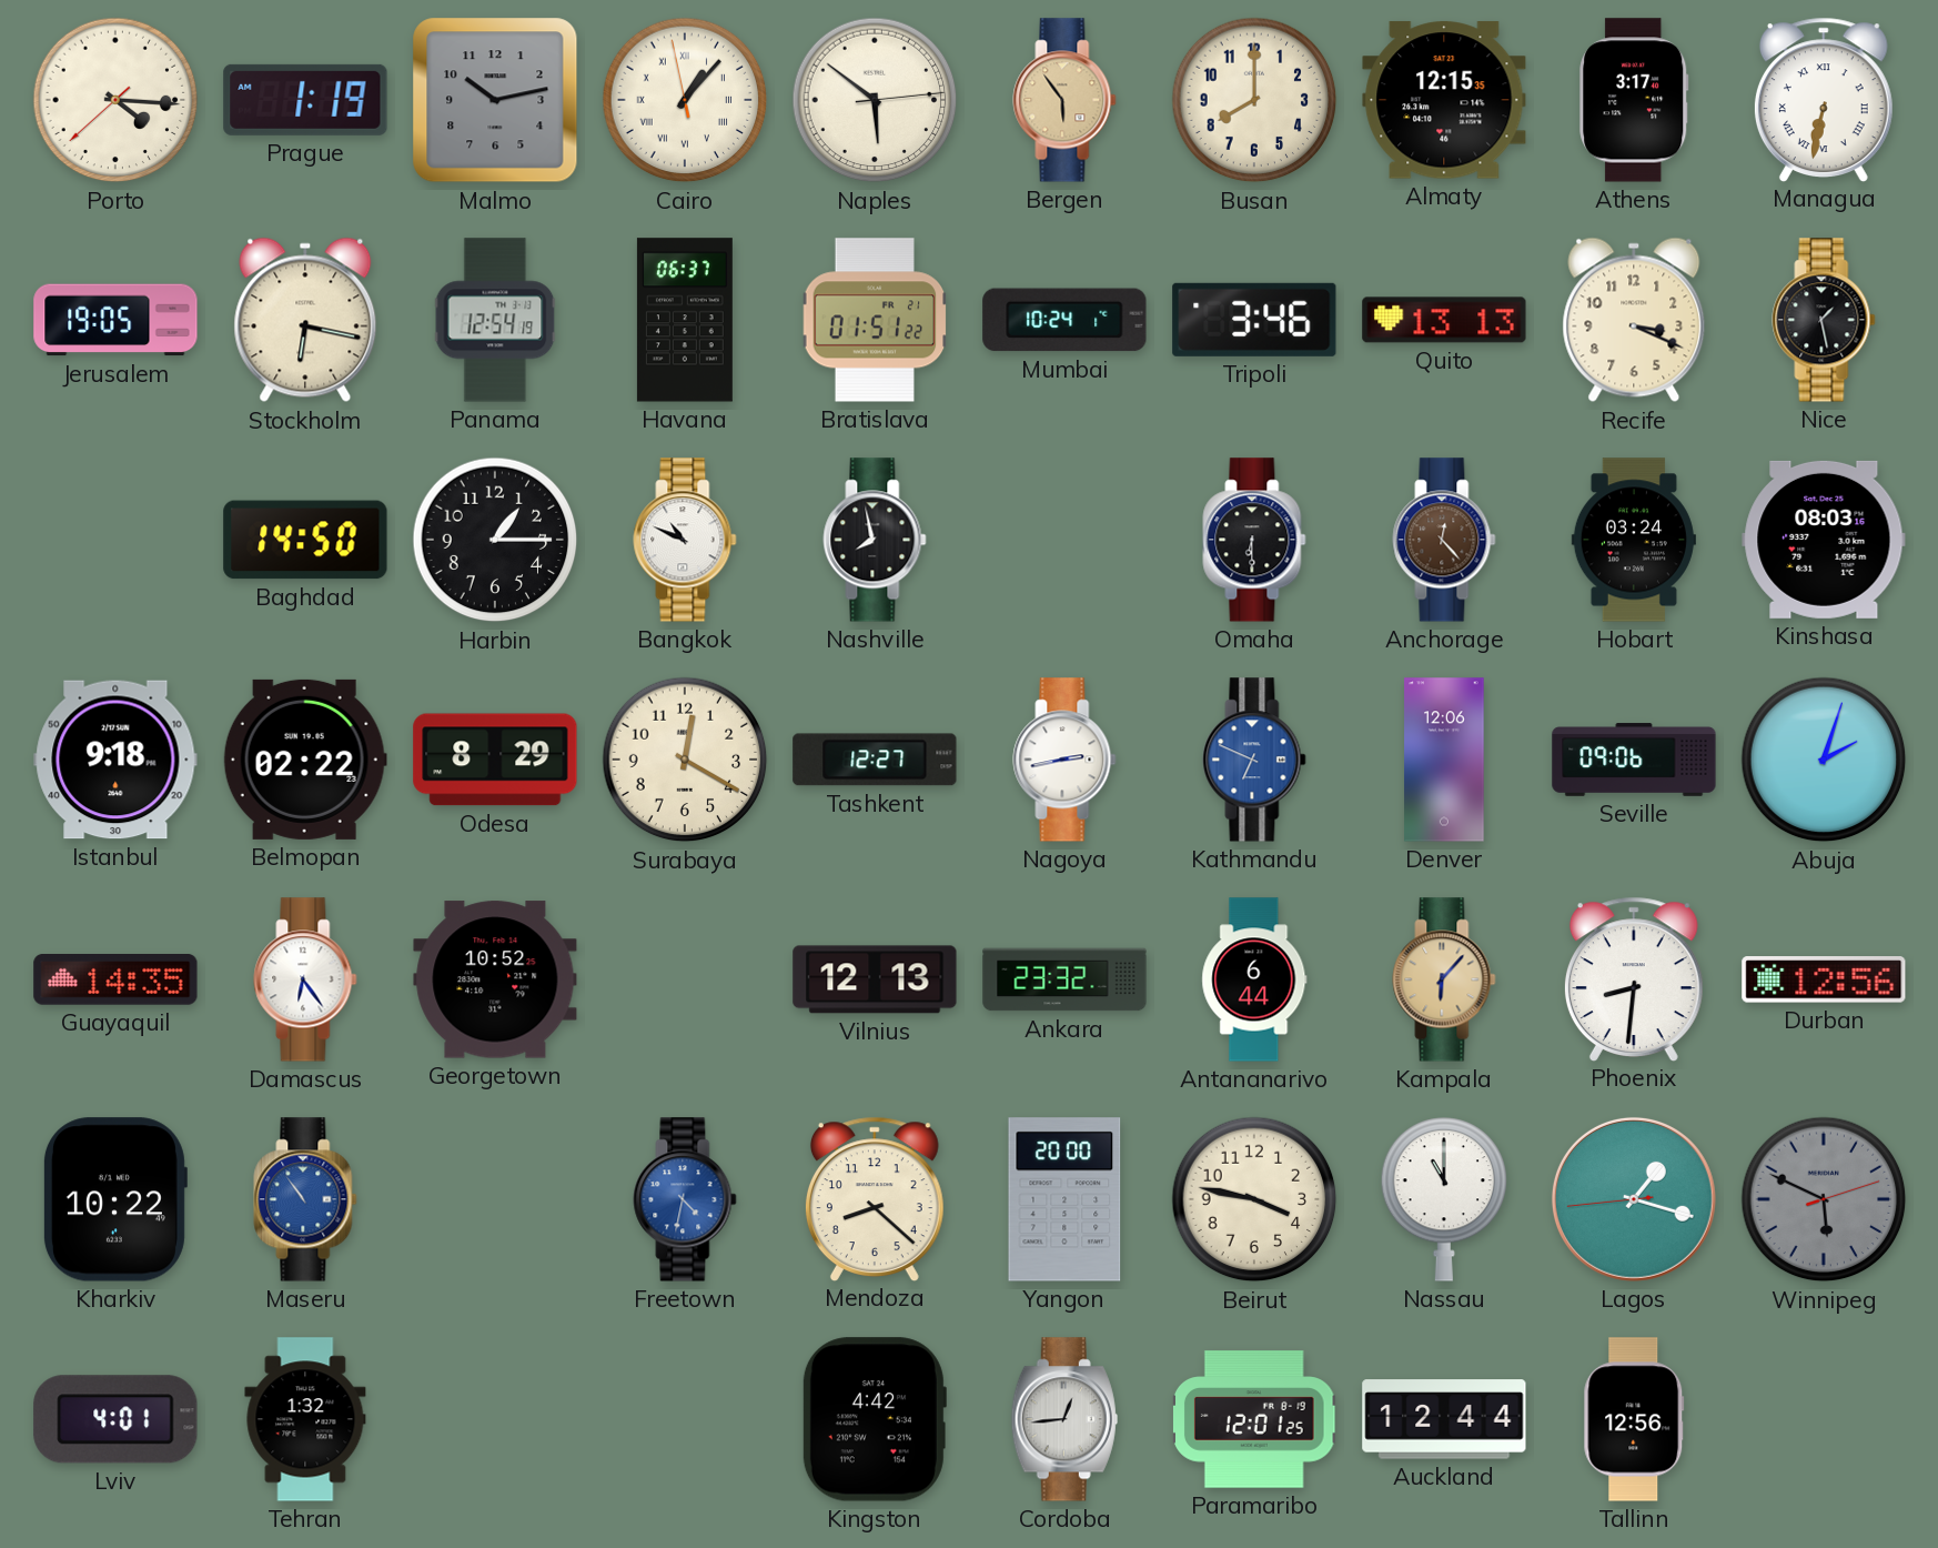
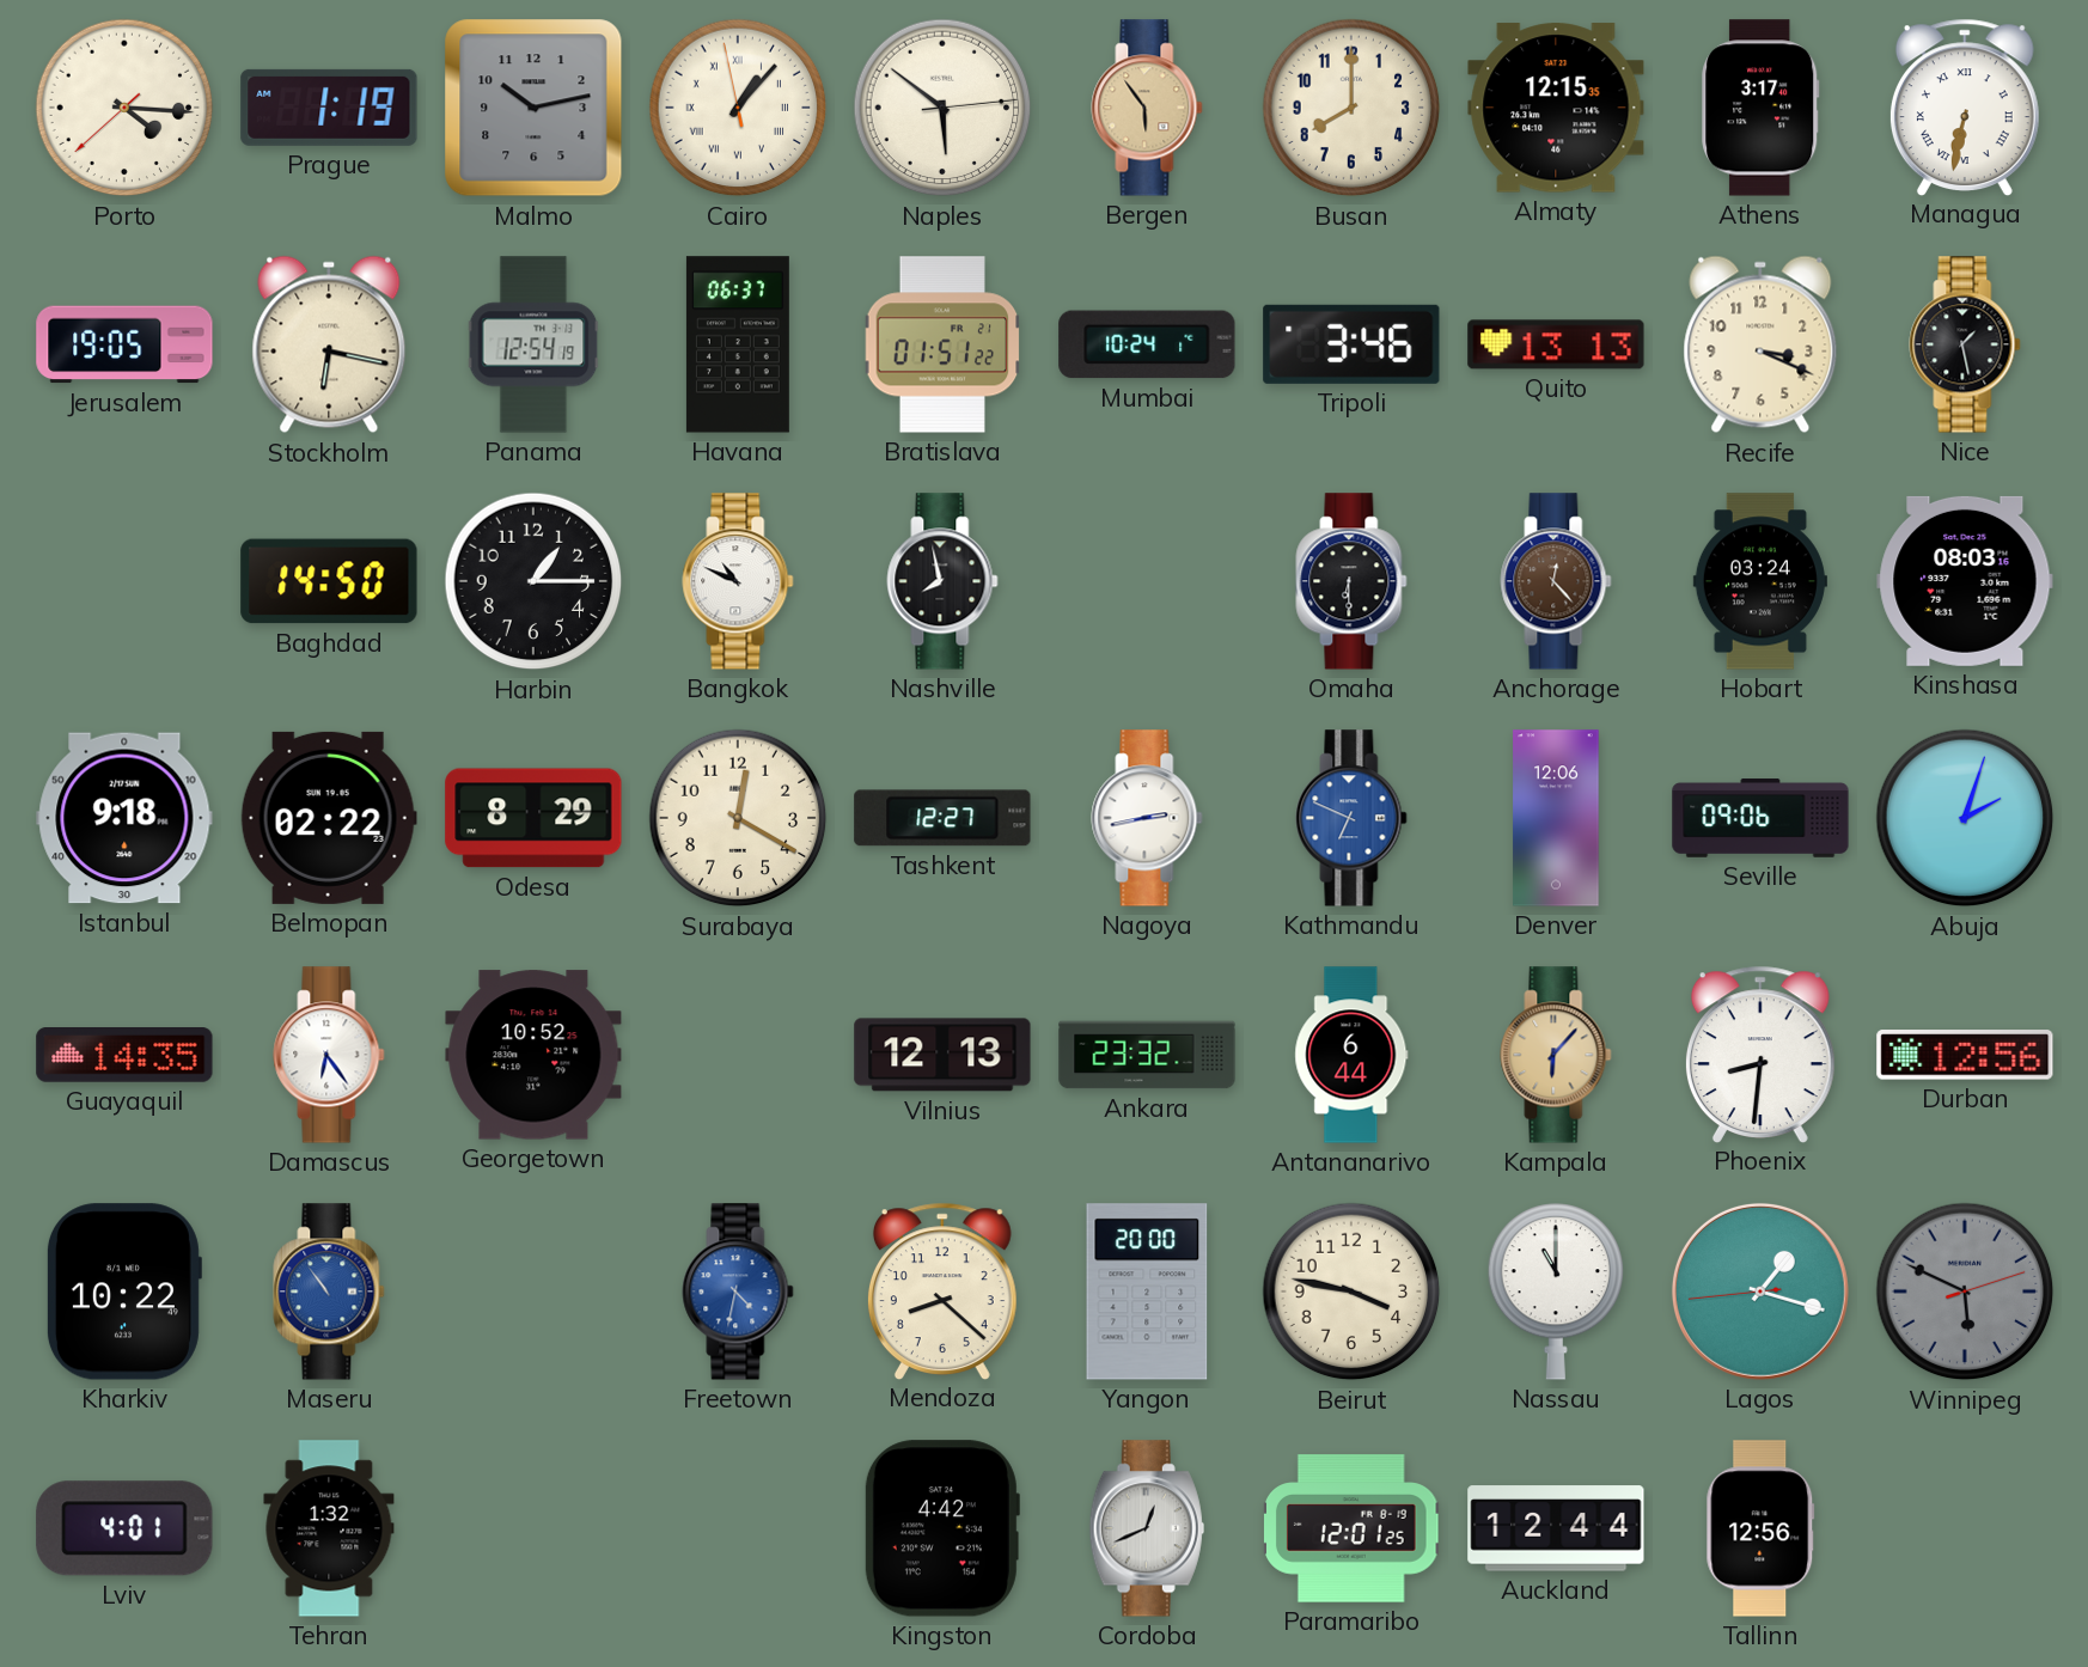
Cordoba: 12:44 -> 12:41 (1147, 1528)
